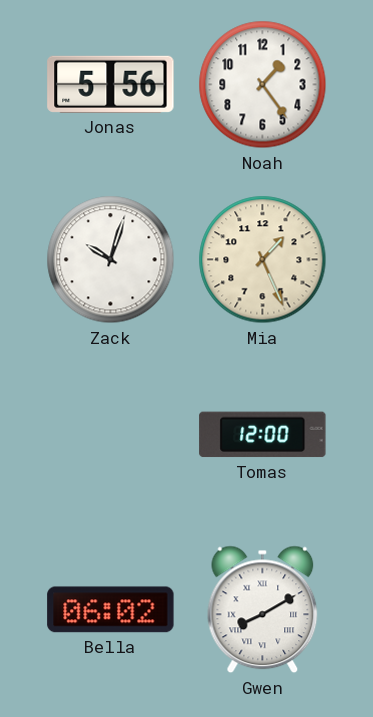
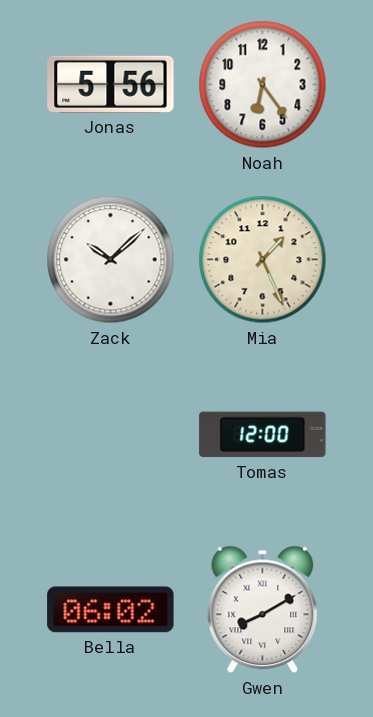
Noah: 1:24 -> 6:24 (263, 85)
Zack: 10:03 -> 10:08 (111, 260)
